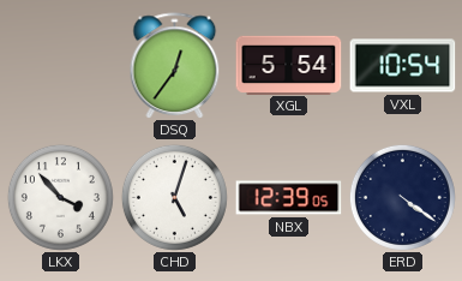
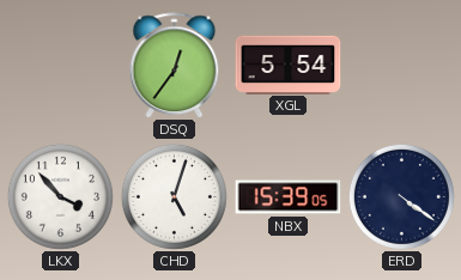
VXL: 10:54 -> none (403, 66)
NBX: 12:39 -> 15:39 (289, 197)
